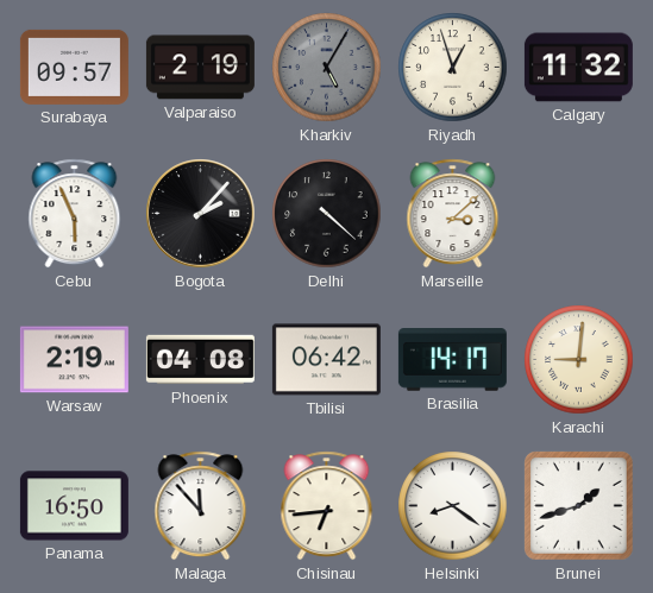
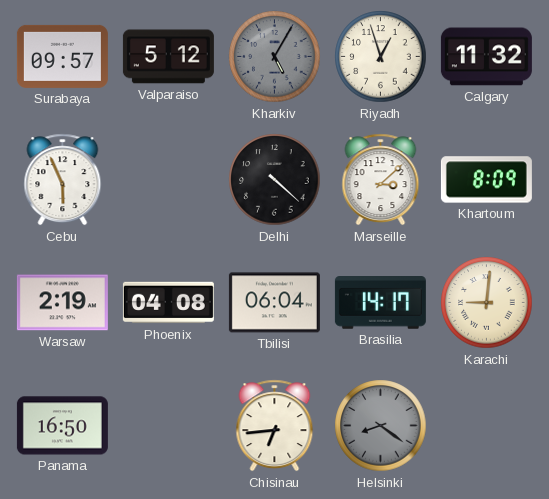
Valparaiso: 2:19 -> 5:12 (168, 57)
Bogota: 2:07 -> none (201, 214)
Khartoum: none -> 8:09 (486, 180)
Tbilisi: 06:42 -> 06:04 (274, 303)
Malaga: 11:53 -> none (201, 506)
Helsinki dial: white -> grey (381, 426)
Brunei: 1:42 -> none (579, 506)
